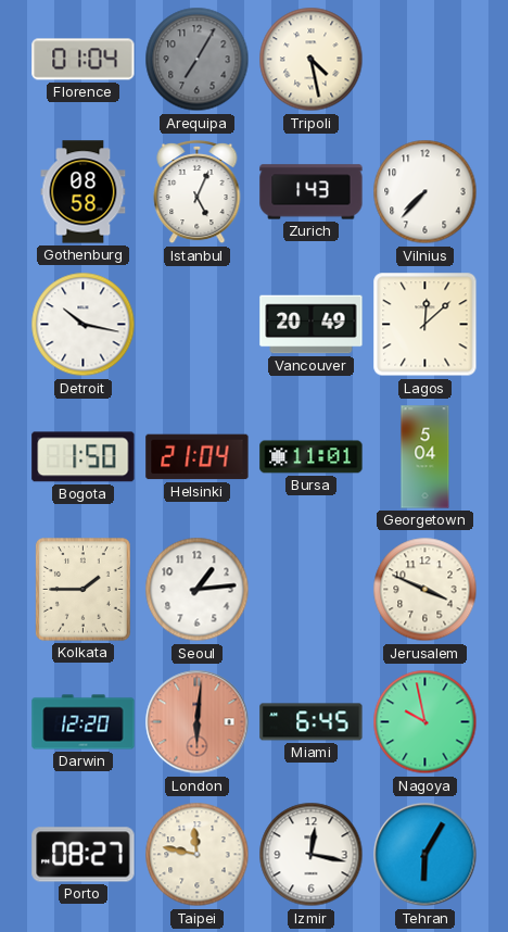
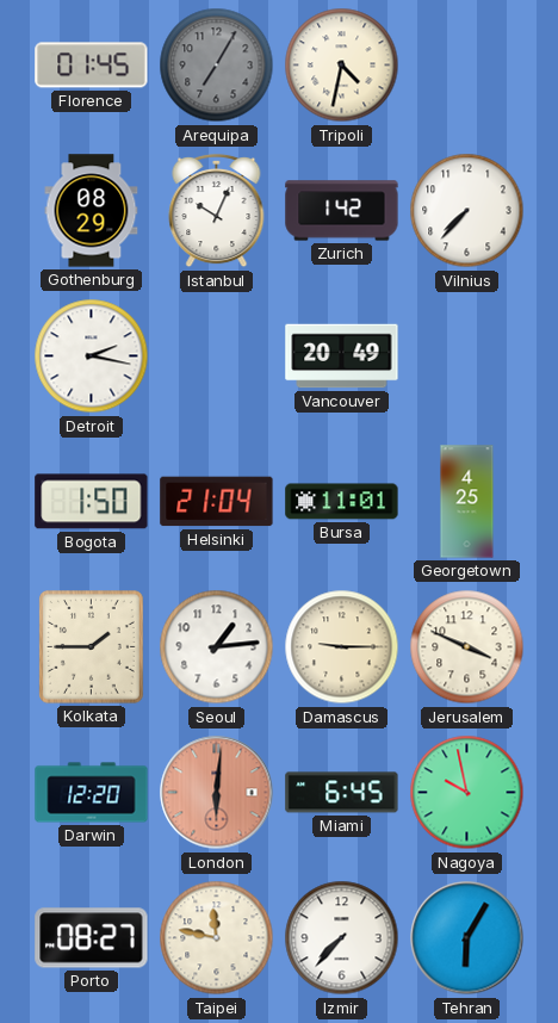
Florence: 01:04 -> 01:45 (92, 66)
Tripoli: 4:28 -> 4:32 (342, 66)
Gothenburg: 08:58 -> 08:29 (92, 211)
Istanbul: 5:04 -> 10:04 (217, 211)
Zurich: 1:43 -> 1:42 (342, 211)
Detroit: 10:17 -> 2:17 (92, 356)
Lagos: 12:08 -> none (426, 325)
Georgetown: 5:04 -> 4:25 (467, 502)
Damascus: none -> 9:15 (342, 647)
Izmir: 12:17 -> 7:37 (342, 938)
